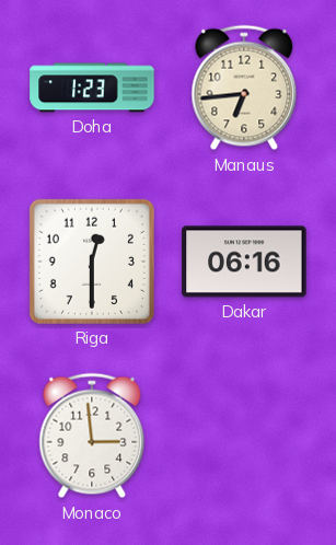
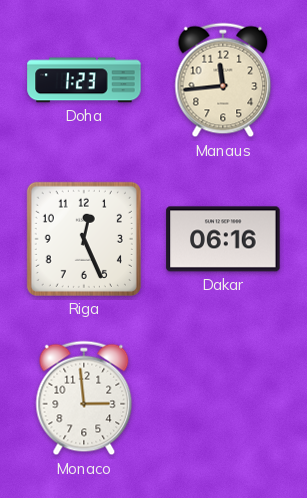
Manaus: 6:44 -> 11:44 (223, 80)
Riga: 12:30 -> 12:26 (84, 239)
